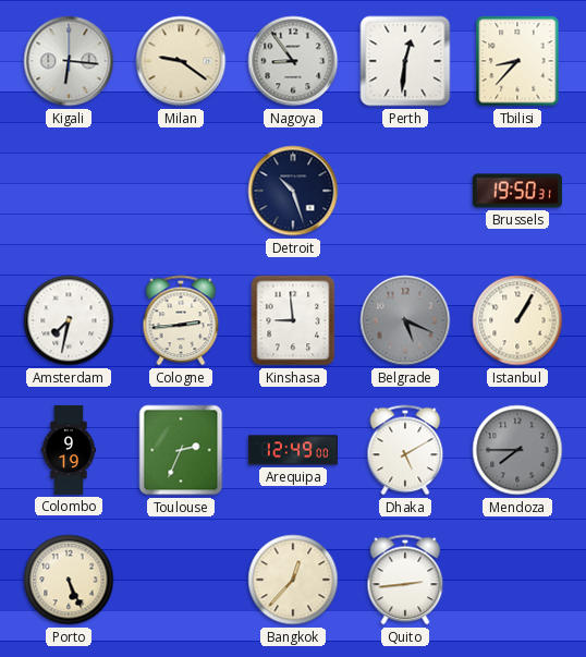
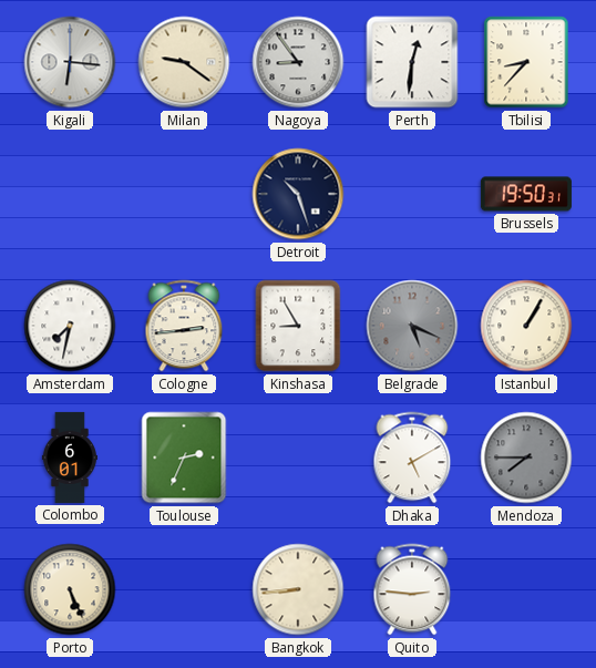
Kinshasa: 8:59 -> 8:55 (298, 326)
Colombo: 9:19 -> 6:01 (70, 458)
Arequipa: 12:49 -> none (293, 450)
Bangkok: 12:37 -> 8:44 (298, 589)
Quito: 2:44 -> 2:46 (412, 589)
